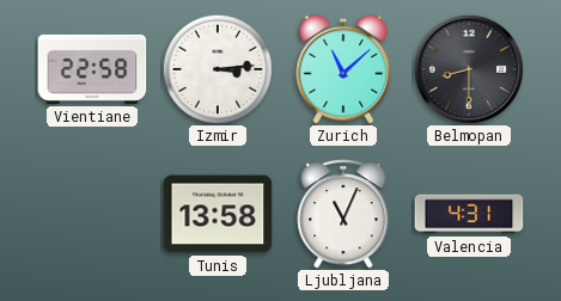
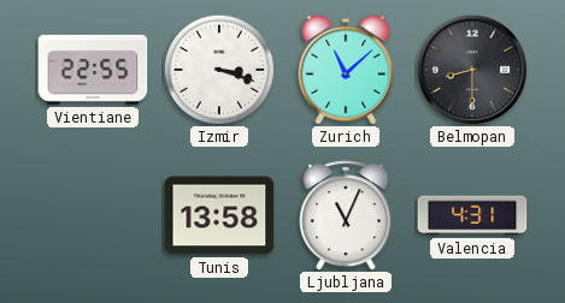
Vientiane: 22:58 -> 22:55 (93, 70)
Izmir: 3:14 -> 3:18 (218, 69)
